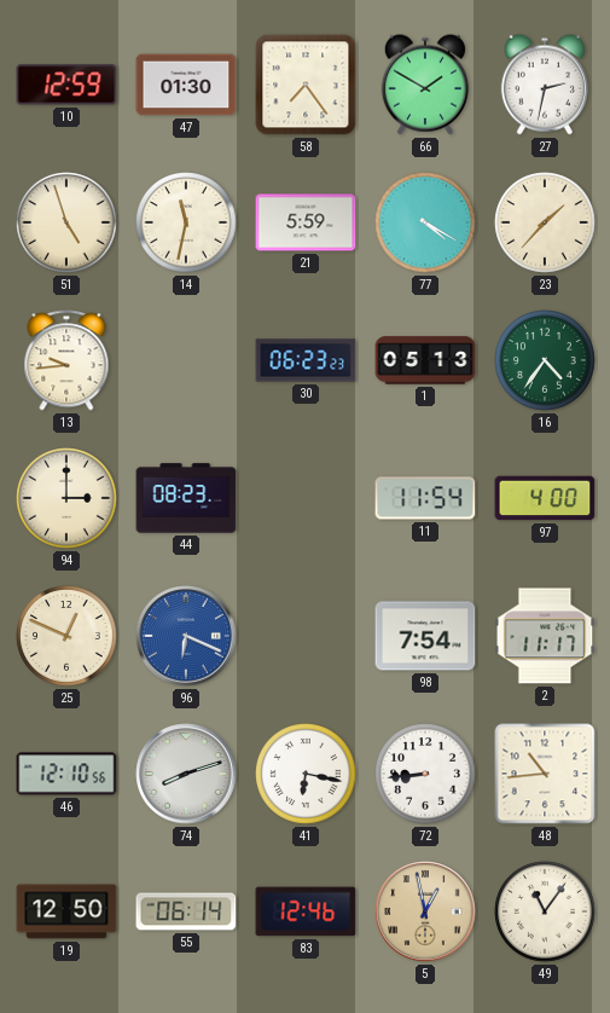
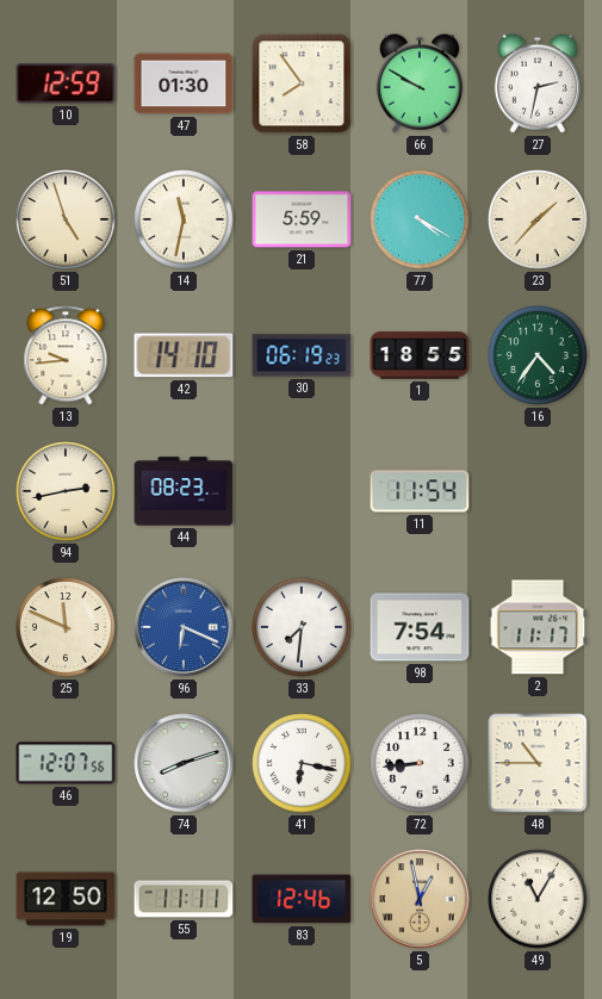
58: 7:24 -> 7:54 (302, 83)
66: 1:50 -> 9:50 (420, 83)
42: none -> 14:10 (184, 355)
30: 06:23 -> 06:19 (302, 355)
1: 05:13 -> 18:55 (420, 355)
94: 3:00 -> 2:43 (66, 491)
97: 4:00 -> none (545, 498)
25: 12:49 -> 11:49 (66, 627)
33: none -> 7:31 (302, 627)
46: 12:10 -> 12:07 (66, 763)
48: 10:44 -> 10:45 (538, 763)
55: 06:14 -> 11:11 (184, 899)
49: 11:06 -> 11:05 (538, 899)
